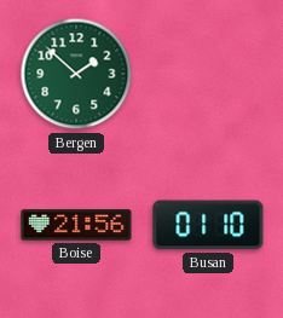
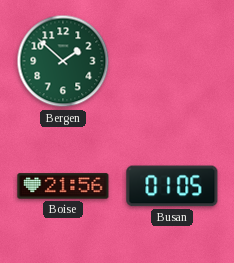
Busan: 01:10 -> 01:05 (172, 186)
